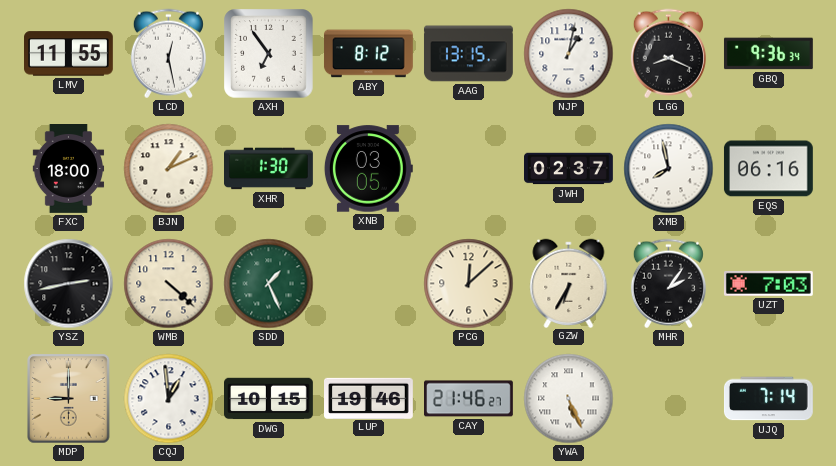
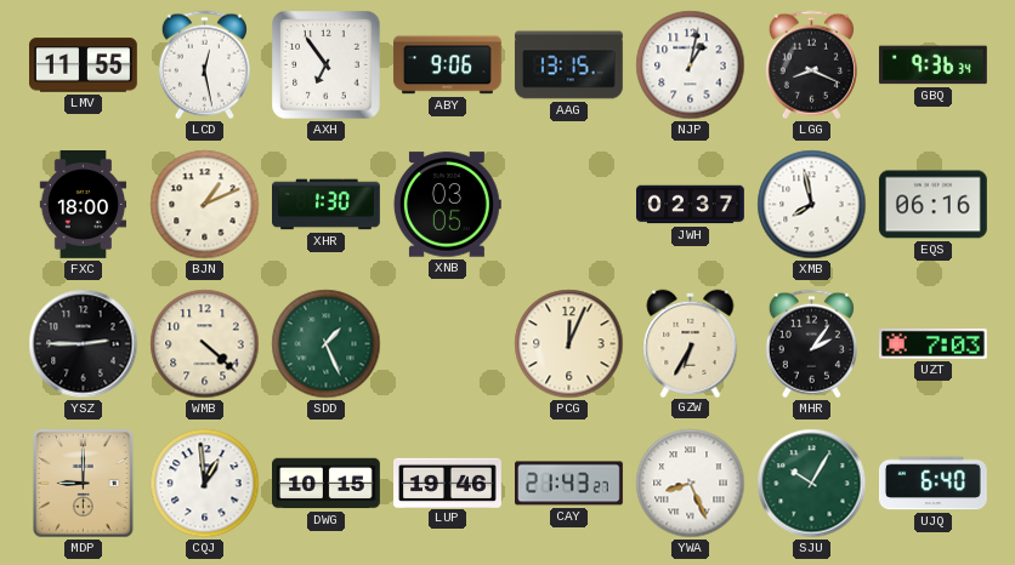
ABY: 8:12 -> 9:06 (447, 65)
YSZ: 2:43 -> 2:45 (84, 344)
PCG: 12:08 -> 12:04 (569, 344)
CAY: 21:46 -> 21:43 (569, 484)
YWA: 5:26 -> 8:26 (691, 484)
SJU: none -> 10:05 (812, 484)
UJQ: 7:14 -> 6:40 (934, 484)
